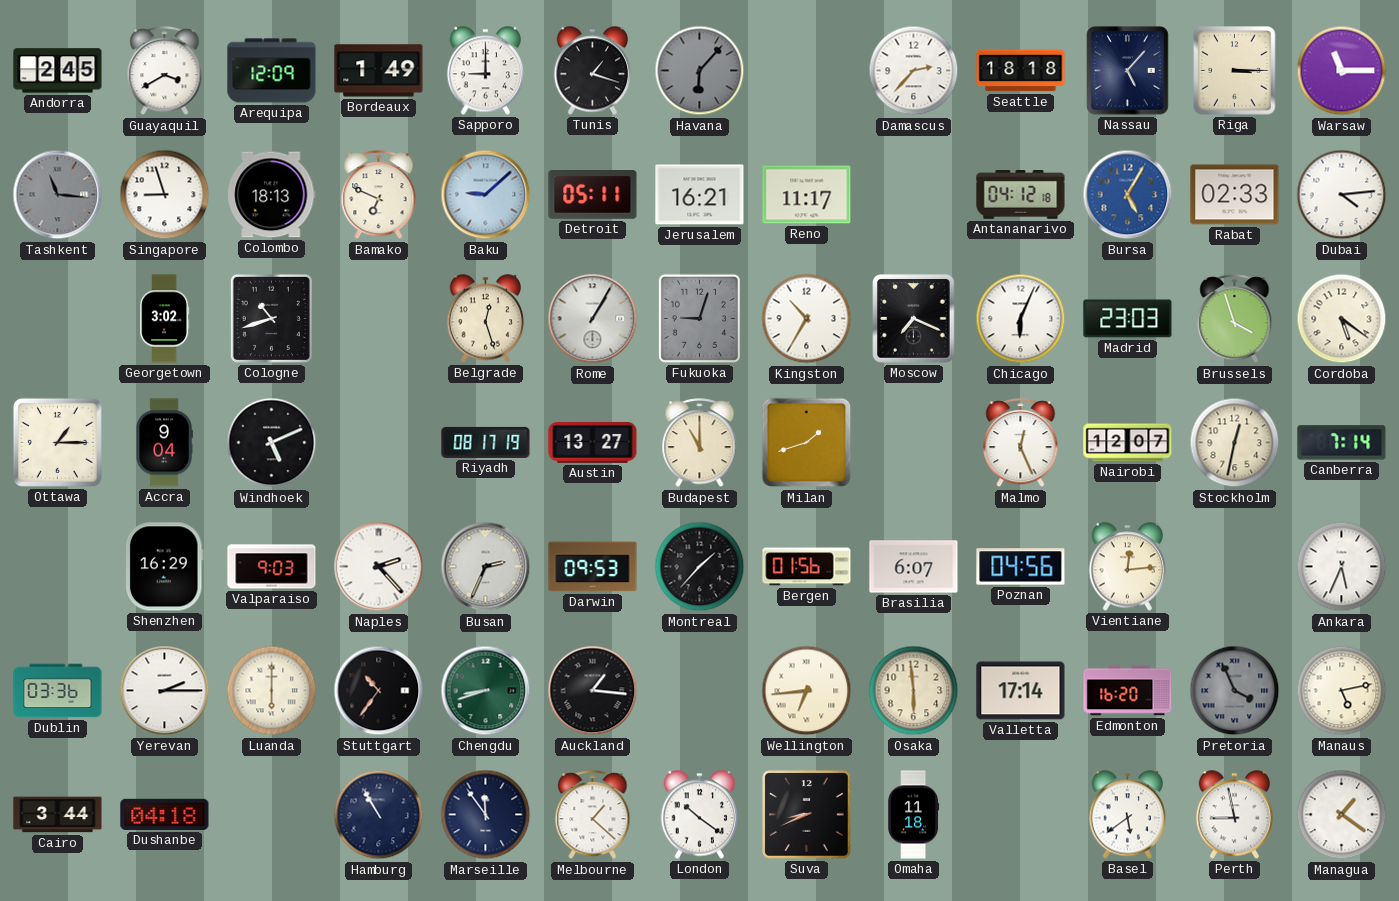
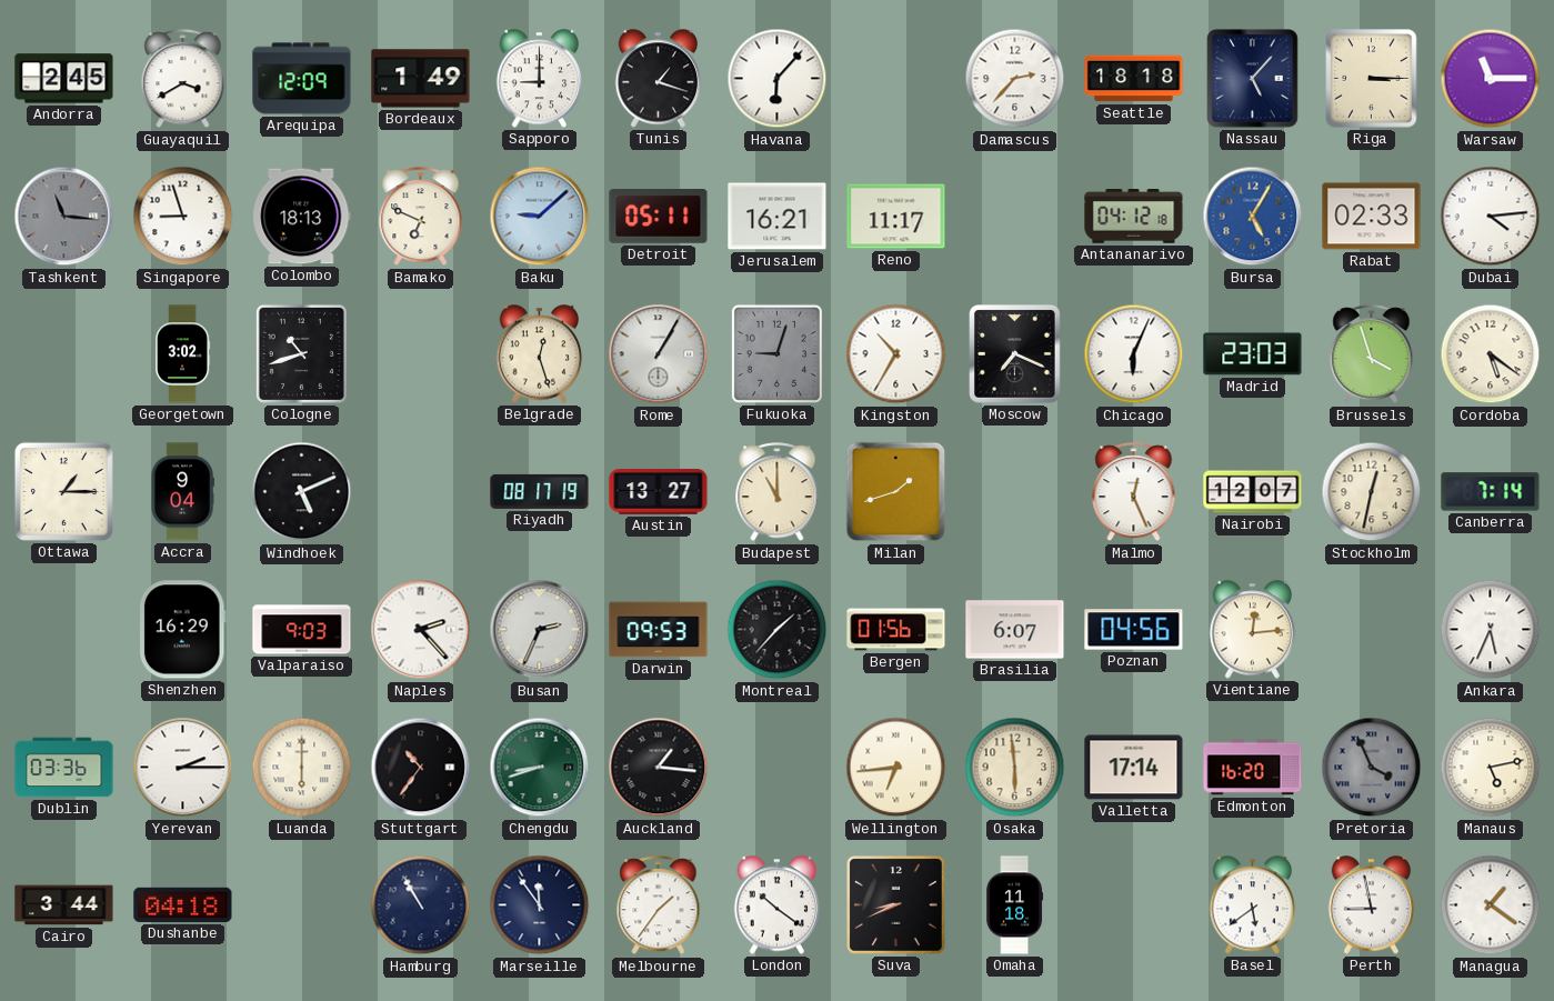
Havana dial: grey -> white (778, 79)
Melbourne: 1:22 -> 1:36 (659, 905)
